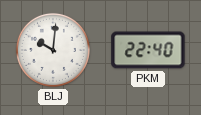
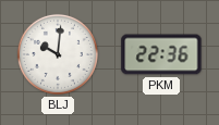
PKM: 22:40 -> 22:36 (161, 54)
